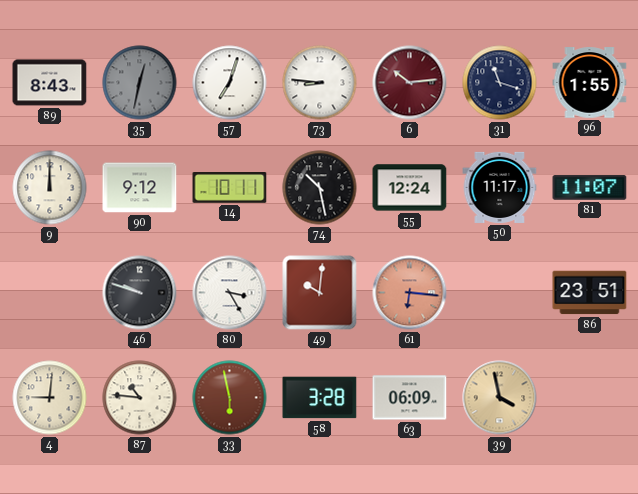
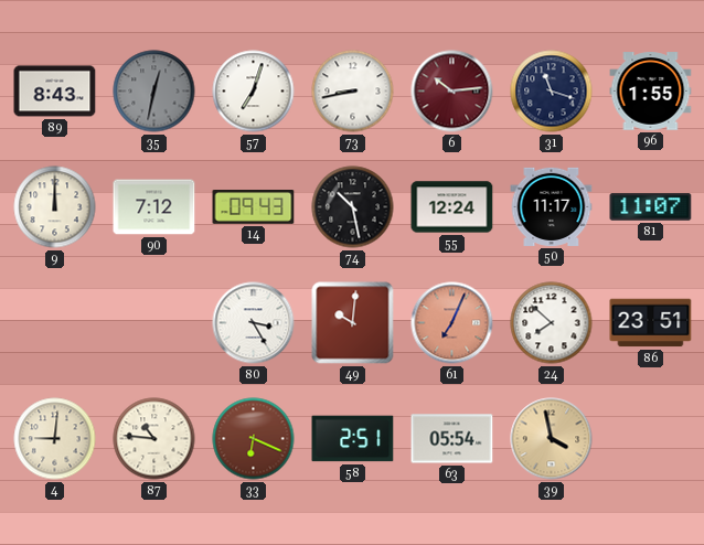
73: 8:46 -> 8:43 (353, 92)
90: 9:12 -> 7:12 (154, 207)
14: 10:11 -> 09:43 (254, 207)
46: 9:48 -> none (140, 293)
61: 6:16 -> 7:04 (452, 323)
24: none -> 7:52 (552, 323)
33: 5:58 -> 6:19 (254, 439)
58: 3:28 -> 2:51 (353, 439)
63: 06:09 -> 05:54 (452, 439)
